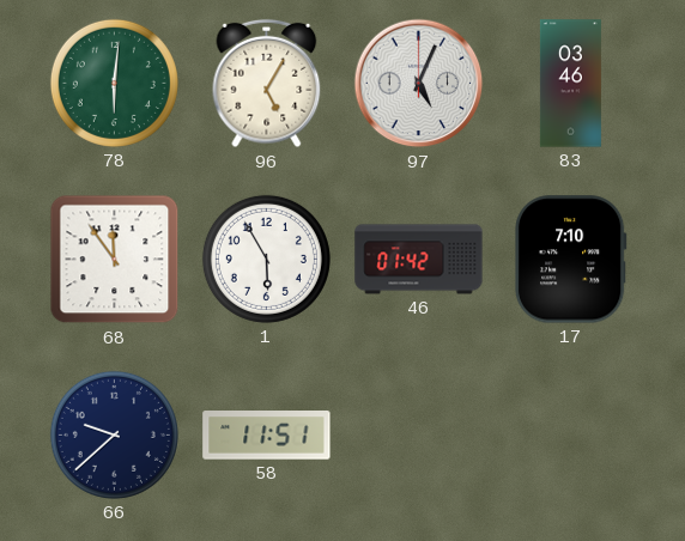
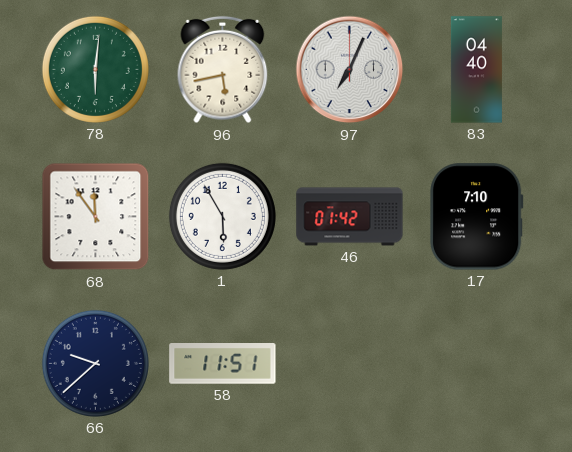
96: 5:05 -> 5:43 (223, 70)
97: 5:04 -> 7:04 (350, 70)
83: 03:46 -> 04:40 (476, 70)
